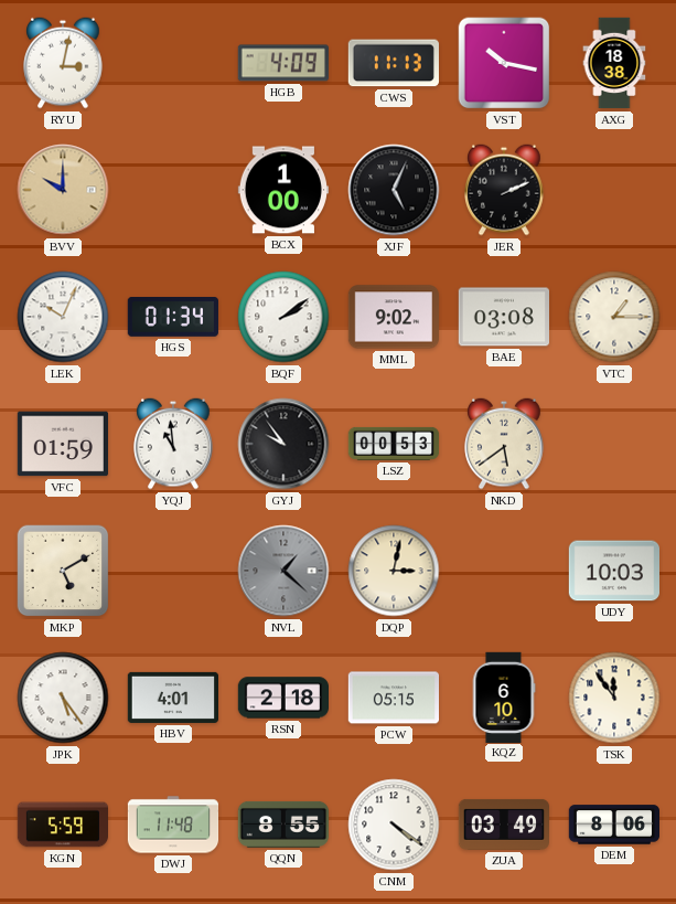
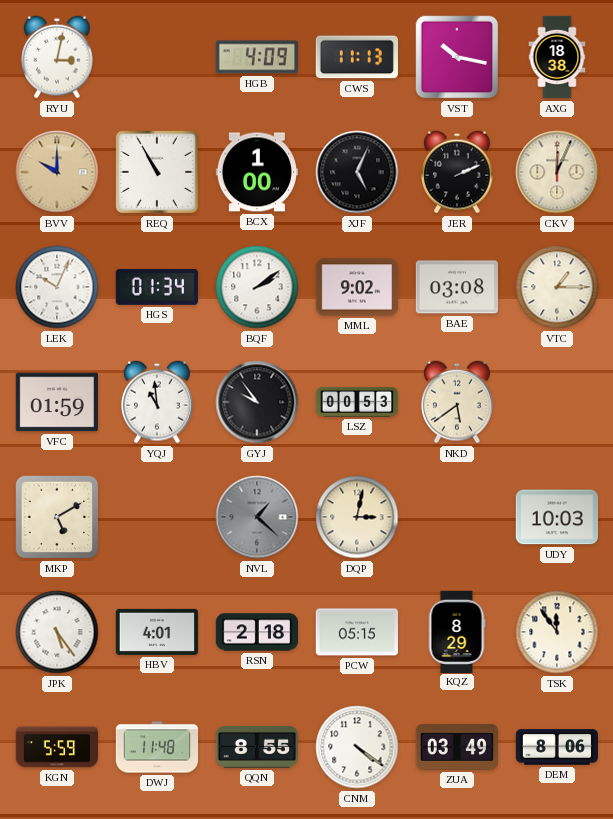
REQ: none -> 10:55 (157, 172)
CKV: none -> 12:04 (557, 172)
KQZ: 6:10 -> 8:29 (457, 631)
